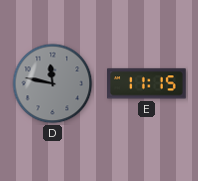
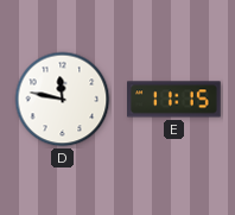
D dial: grey -> white (63, 100)
